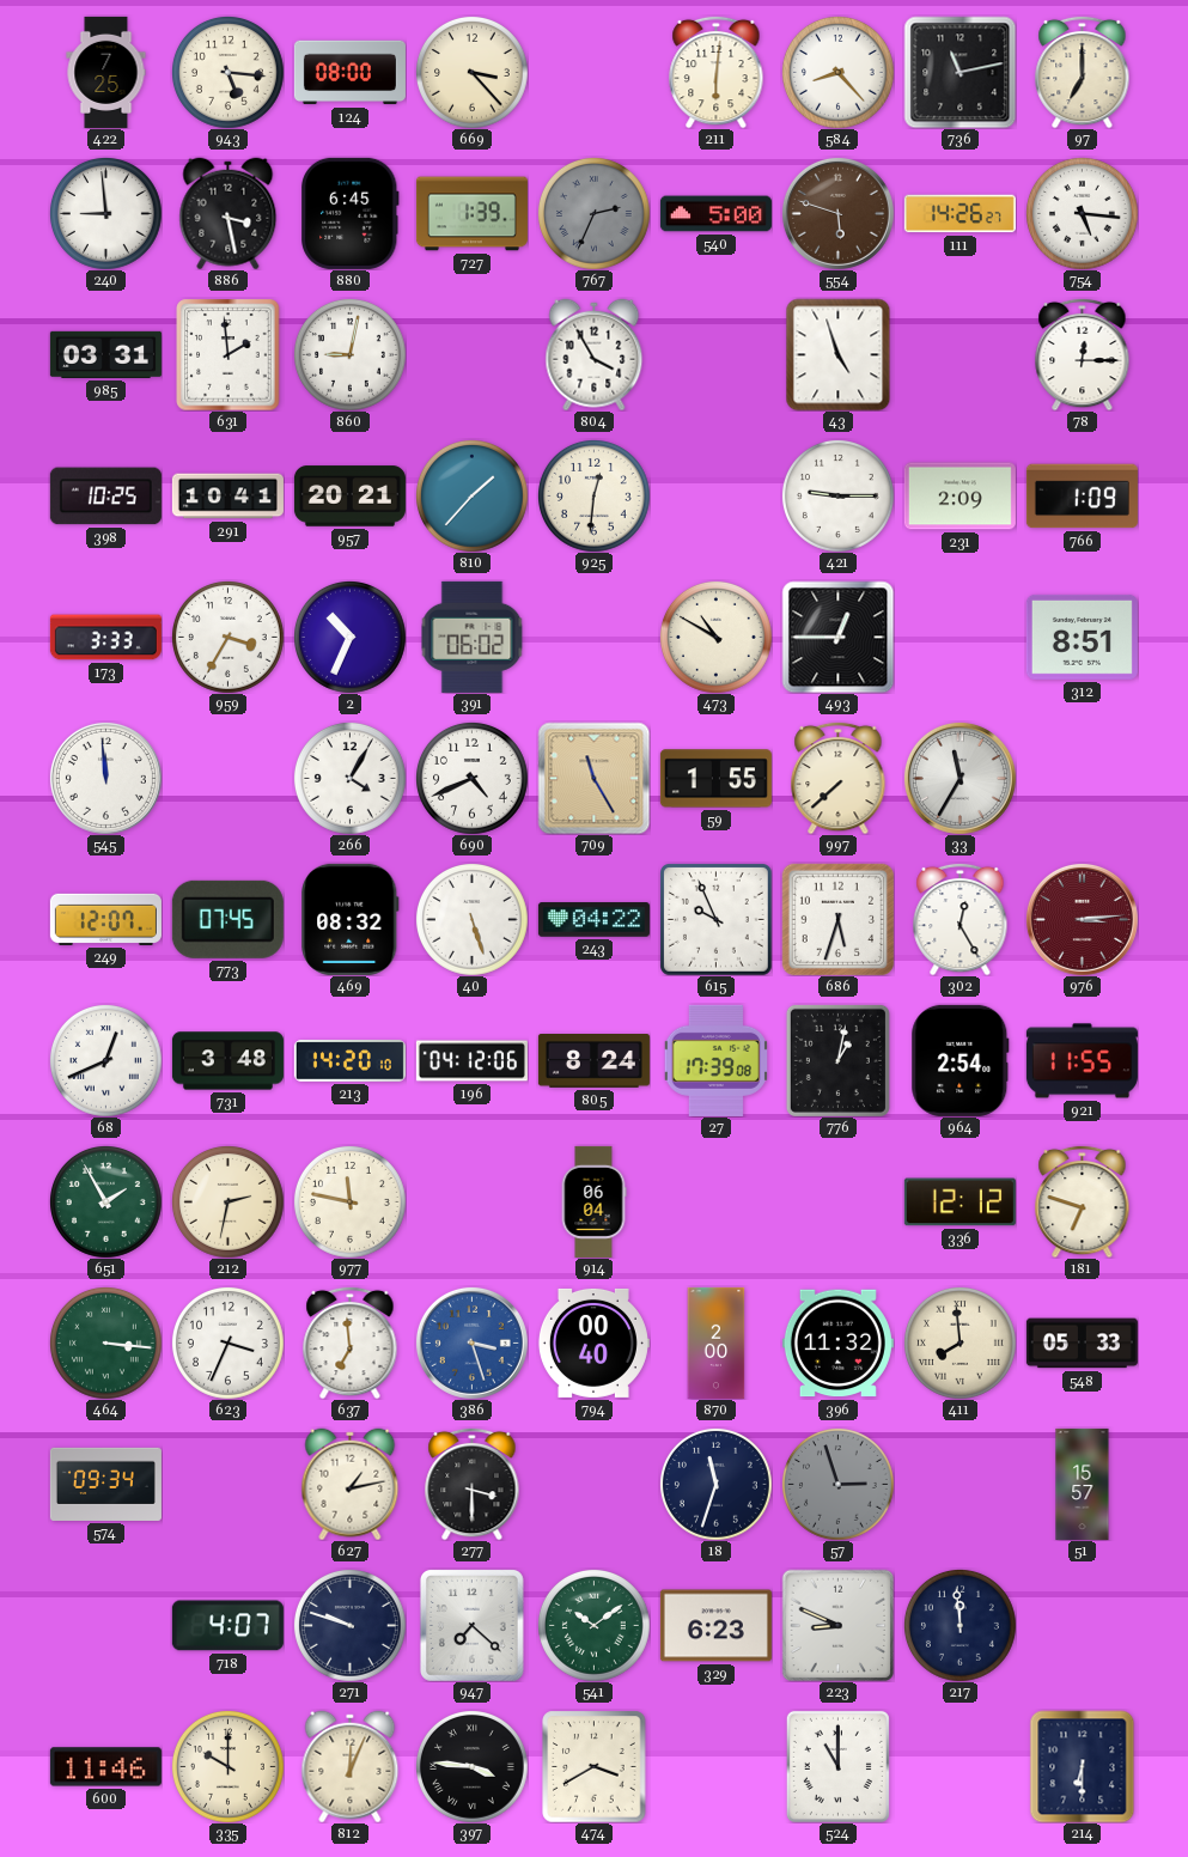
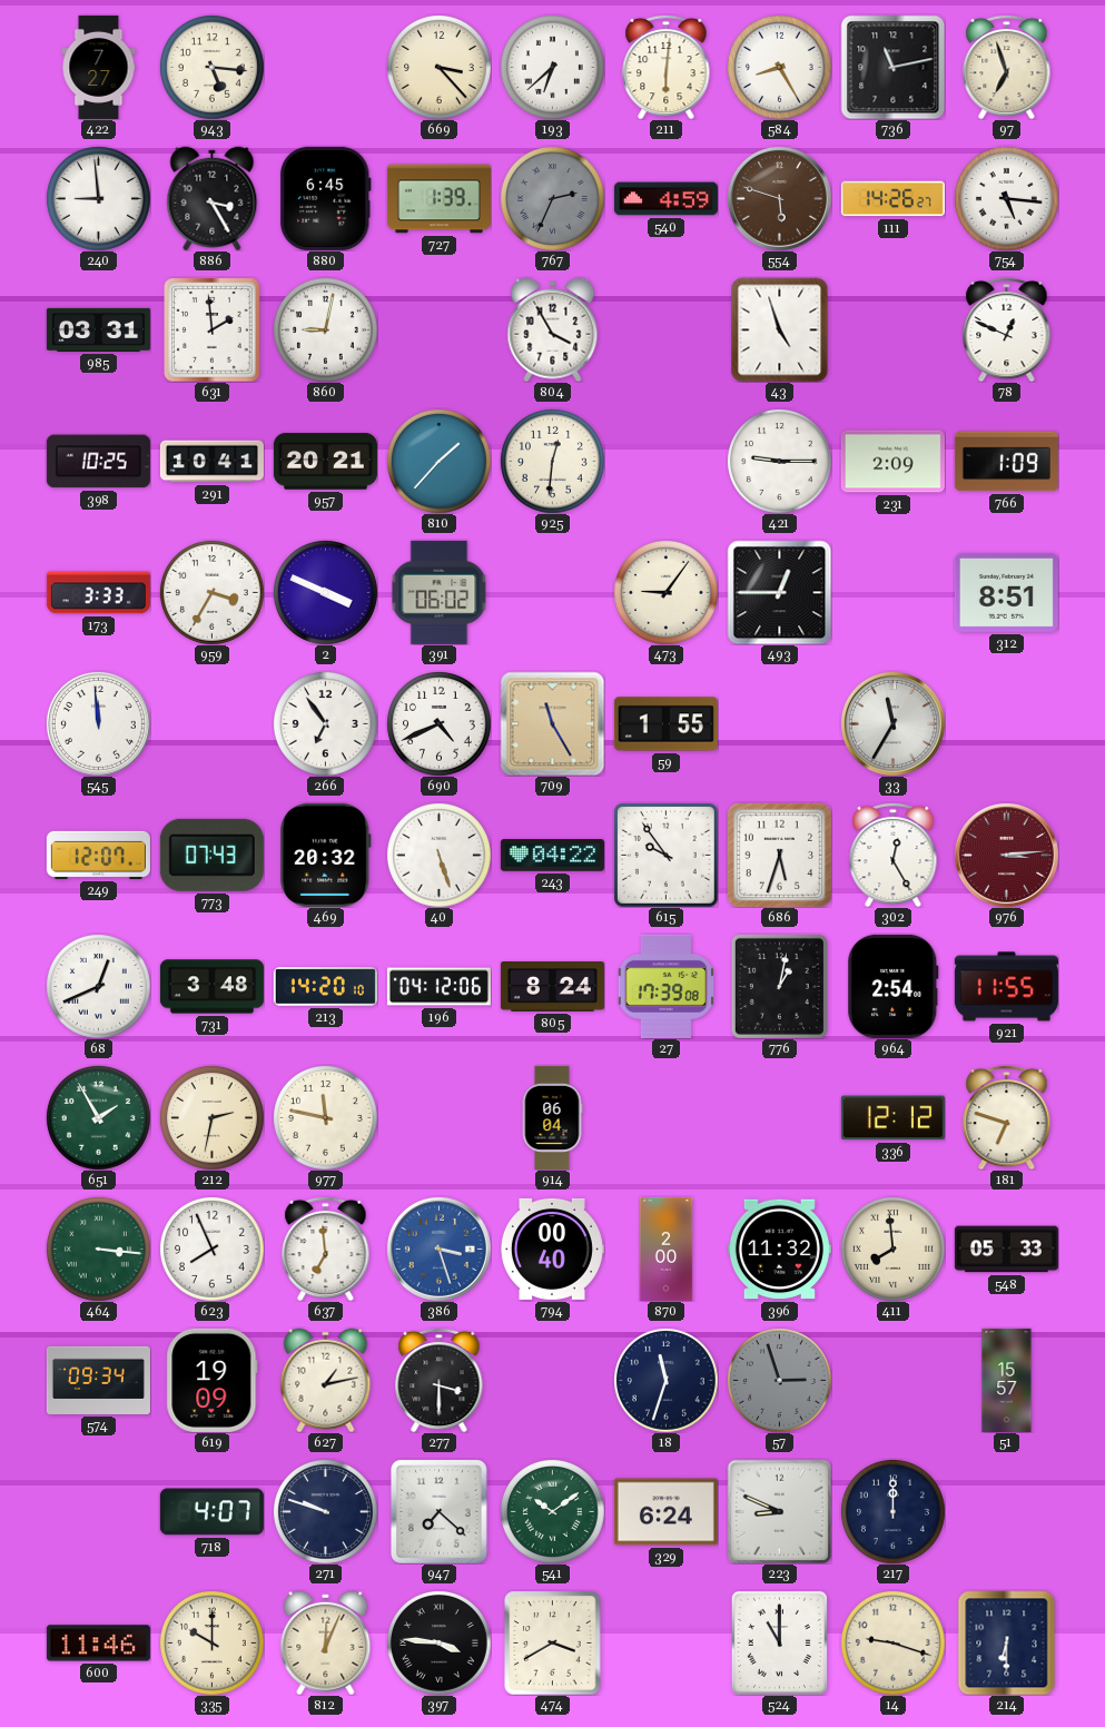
422: 7:25 -> 7:27 (99, 67)
124: 08:00 -> none (349, 73)
193: none -> 6:38 (553, 68)
584: 8:23 -> 8:25 (780, 68)
97: 7:00 -> 6:57 (1007, 67)
886: 3:28 -> 3:25 (213, 198)
540: 5:00 -> 4:59 (665, 199)
78: 12:15 -> 12:49 (1007, 329)
2: 10:34 -> 3:49 (326, 593)
473: 10:50 -> 9:06 (667, 593)
266: 4:05 -> 6:54 (326, 724)
997: 7:38 -> none (839, 778)
773: 07:45 -> 07:43 (211, 855)
469: 08:32 -> 20:32 (326, 855)
615: 9:56 -> 9:54 (667, 856)
623: 3:34 -> 7:56 (213, 1250)
619: none -> 19:09 (213, 1380)
329: 6:23 -> 6:24 (665, 1512)
217: 11:59 -> 12:00 (894, 1512)
14: none -> 9:18 (894, 1644)
